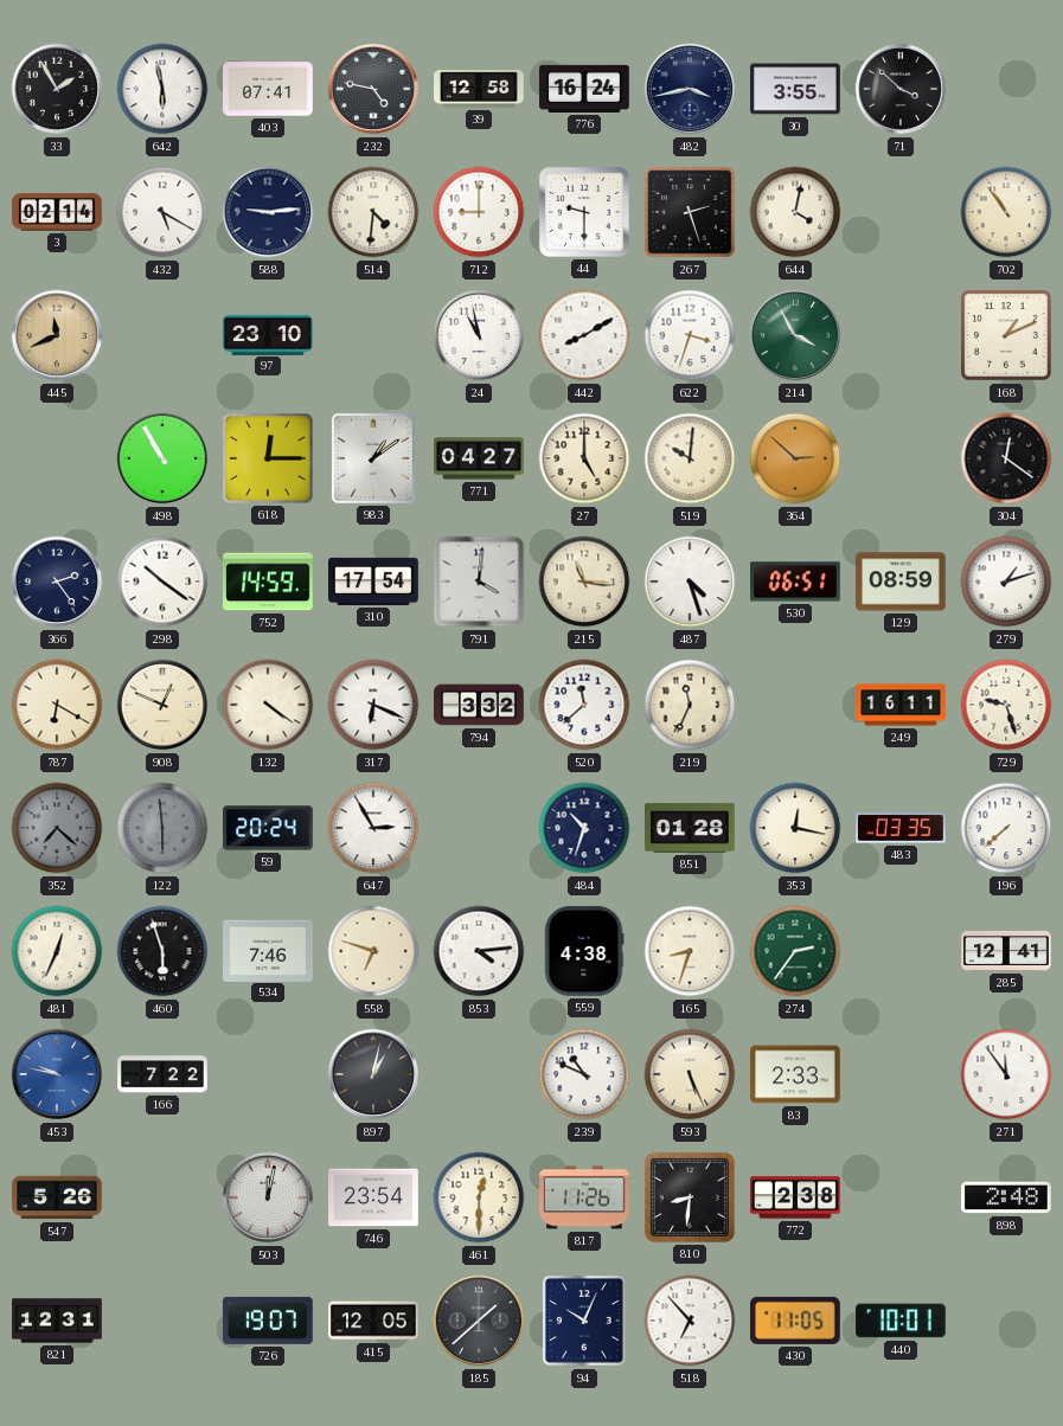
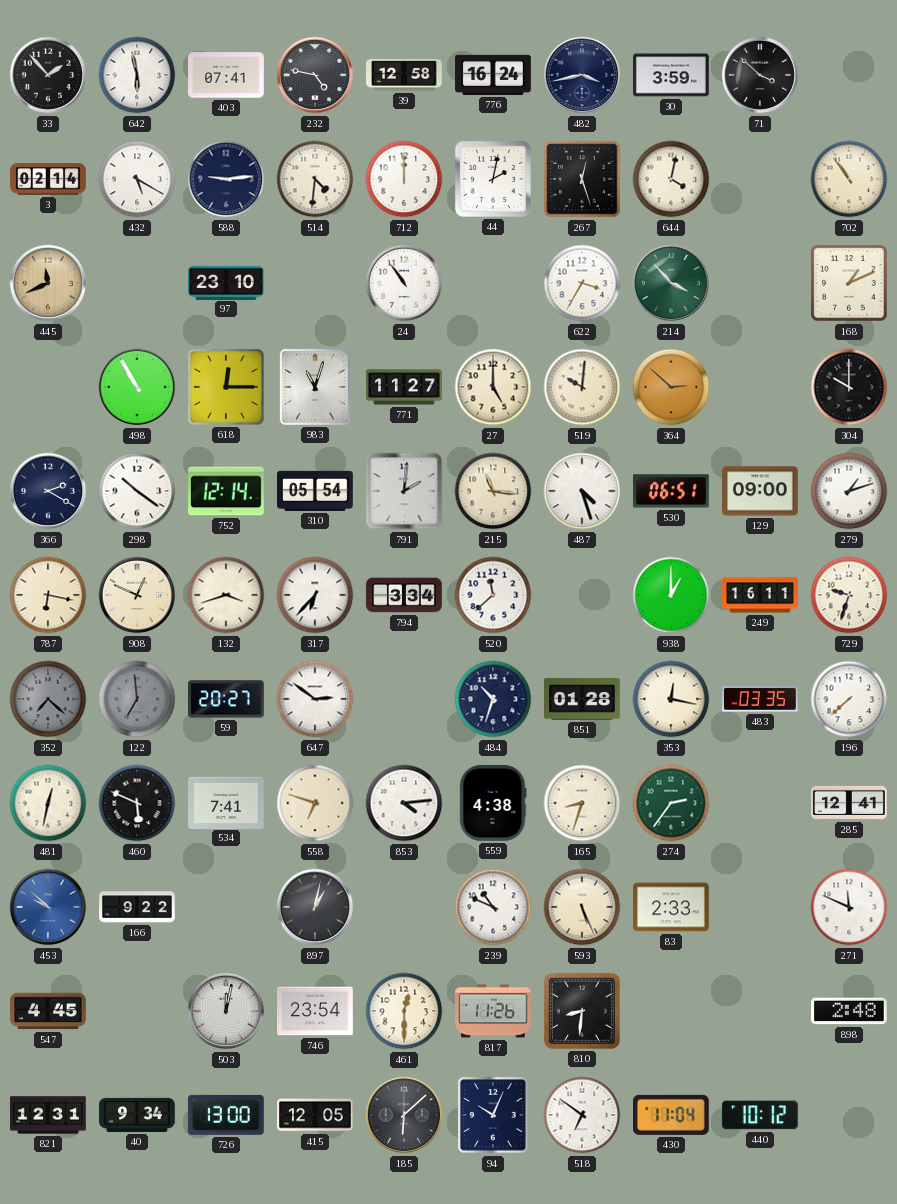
33: 1:55 -> 1:53 (48, 75)
30: 3:55 -> 3:59 (671, 75)
712: 9:00 -> 12:00 (404, 179)
44: 9:30 -> 2:02 (493, 179)
267: 2:27 -> 12:27 (582, 179)
24: 10:58 -> 10:54 (404, 283)
442: 8:10 -> none (584, 335)
622: 3:33 -> 3:35 (582, 283)
214: 3:55 -> 3:53 (671, 283)
983: 1:09 -> 11:03 (315, 387)
771: 04:27 -> 11:27 (404, 387)
304: 12:21 -> 10:00 (849, 387)
366: 2:24 -> 2:20 (48, 491)
752: 14:59 -> 12:14 (227, 491)
310: 17:54 -> 05:54 (316, 491)
791: 4:01 -> 2:01 (404, 491)
129: 08:59 -> 09:00 (760, 491)
787: 6:20 -> 6:17 (48, 595)
132: 4:21 -> 3:42 (226, 595)
317: 6:19 -> 6:37 (315, 595)
794: 3:32 -> 3:34 (404, 595)
219: 11:34 -> none (690, 705)
938: none -> 1:00 (671, 595)
729: 9:27 -> 9:33 (849, 595)
122: 5:59 -> 6:59 (137, 699)
59: 20:24 -> 20:27 (227, 699)
647: 2:55 -> 2:51 (315, 699)
481: 12:34 -> 12:32 (48, 803)
460: 5:57 -> 5:49 (137, 803)
534: 7:46 -> 7:41 (226, 802)
453: 9:47 -> 9:52 (48, 907)
166: 7:22 -> 9:22 (137, 907)
271: 11:54 -> 11:49 (849, 907)
547: 5:26 -> 4:45 (48, 1011)
772: 2:38 -> none (795, 1197)
40: none -> 9:34 (138, 1115)
726: 19:07 -> 13:00 (226, 1115)
185: 1:38 -> 6:08 (404, 1115)
518: 6:53 -> 6:51 (582, 1115)
430: 11:05 -> 11:04 (672, 1115)
440: 10:01 -> 10:12 (761, 1115)
